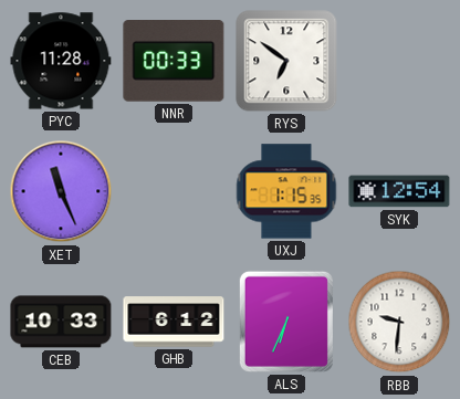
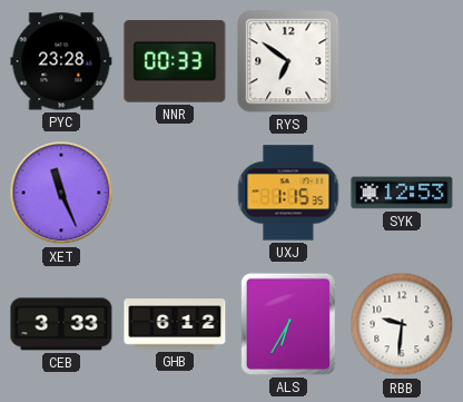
PYC: 11:28 -> 23:28 (61, 61)
SYK: 12:54 -> 12:53 (402, 193)
CEB: 10:33 -> 3:33 (61, 324)
ALS: 6:34 -> 6:35 (288, 324)
